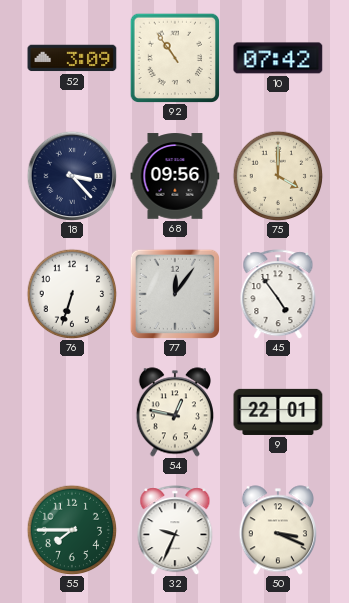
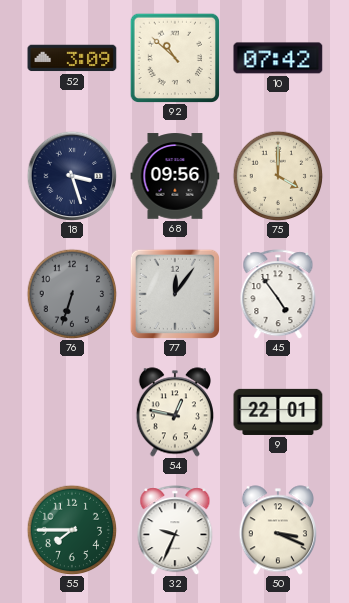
92: 10:54 -> 10:52 (175, 58)
18: 3:23 -> 3:27 (72, 176)
76 dial: white -> grey (72, 294)
